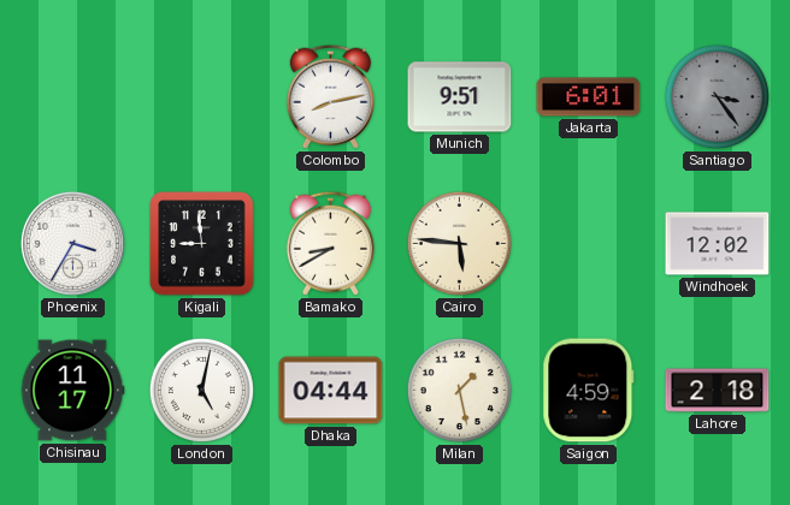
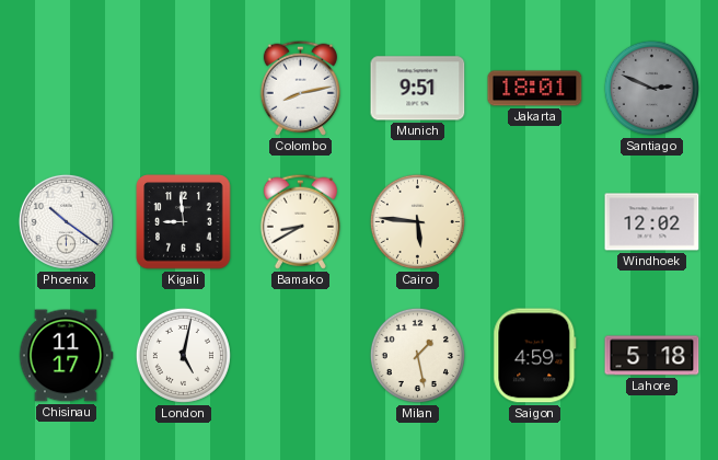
Jakarta: 6:01 -> 18:01 (535, 89)
Santiago: 3:24 -> 2:49 (651, 88)
Phoenix: 3:35 -> 10:21 (66, 221)
Dhaka: 04:44 -> none (331, 391)
Lahore: 2:18 -> 5:18 (652, 356)
